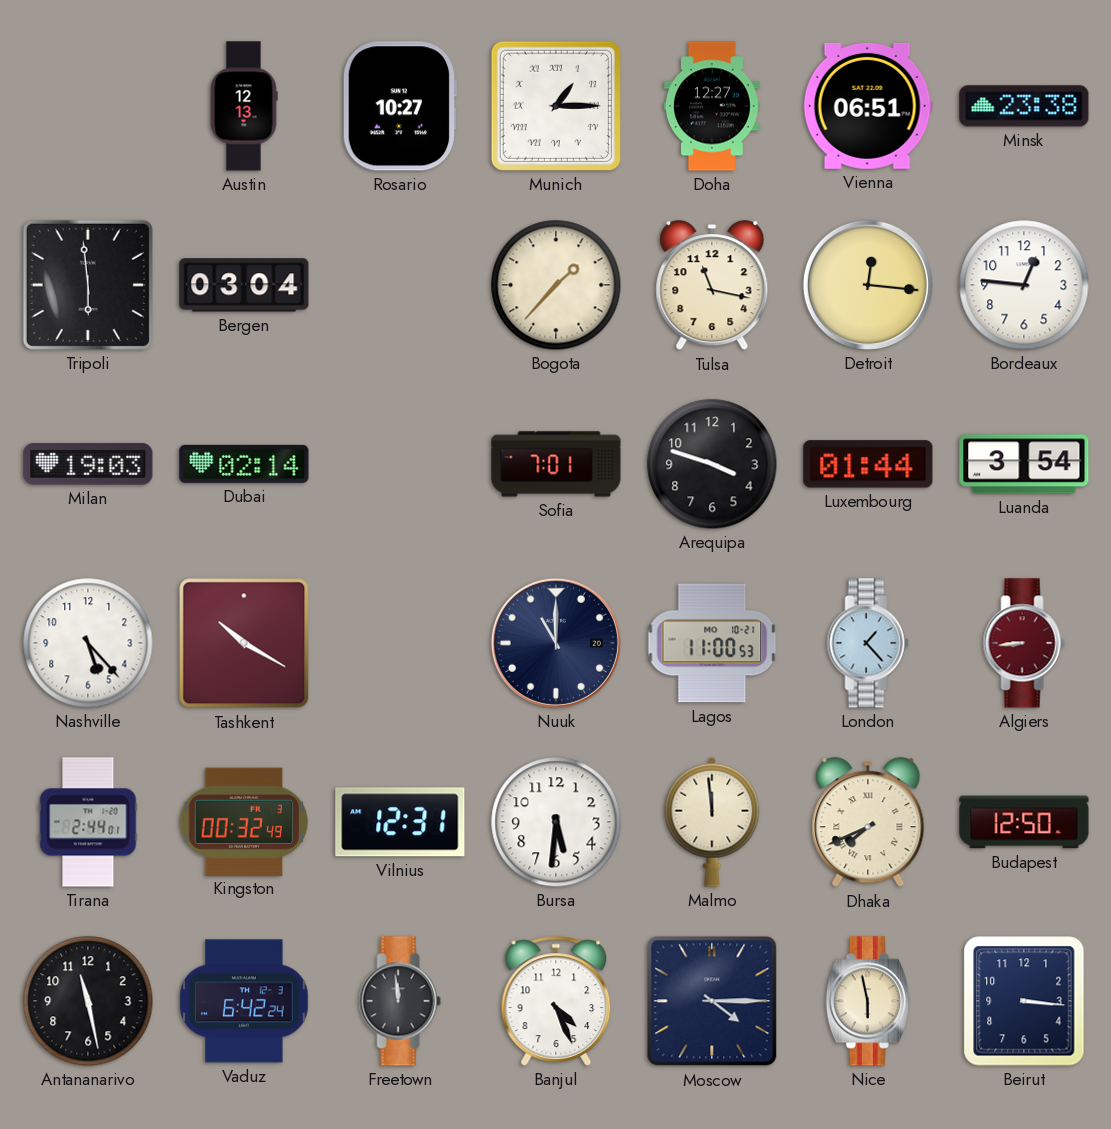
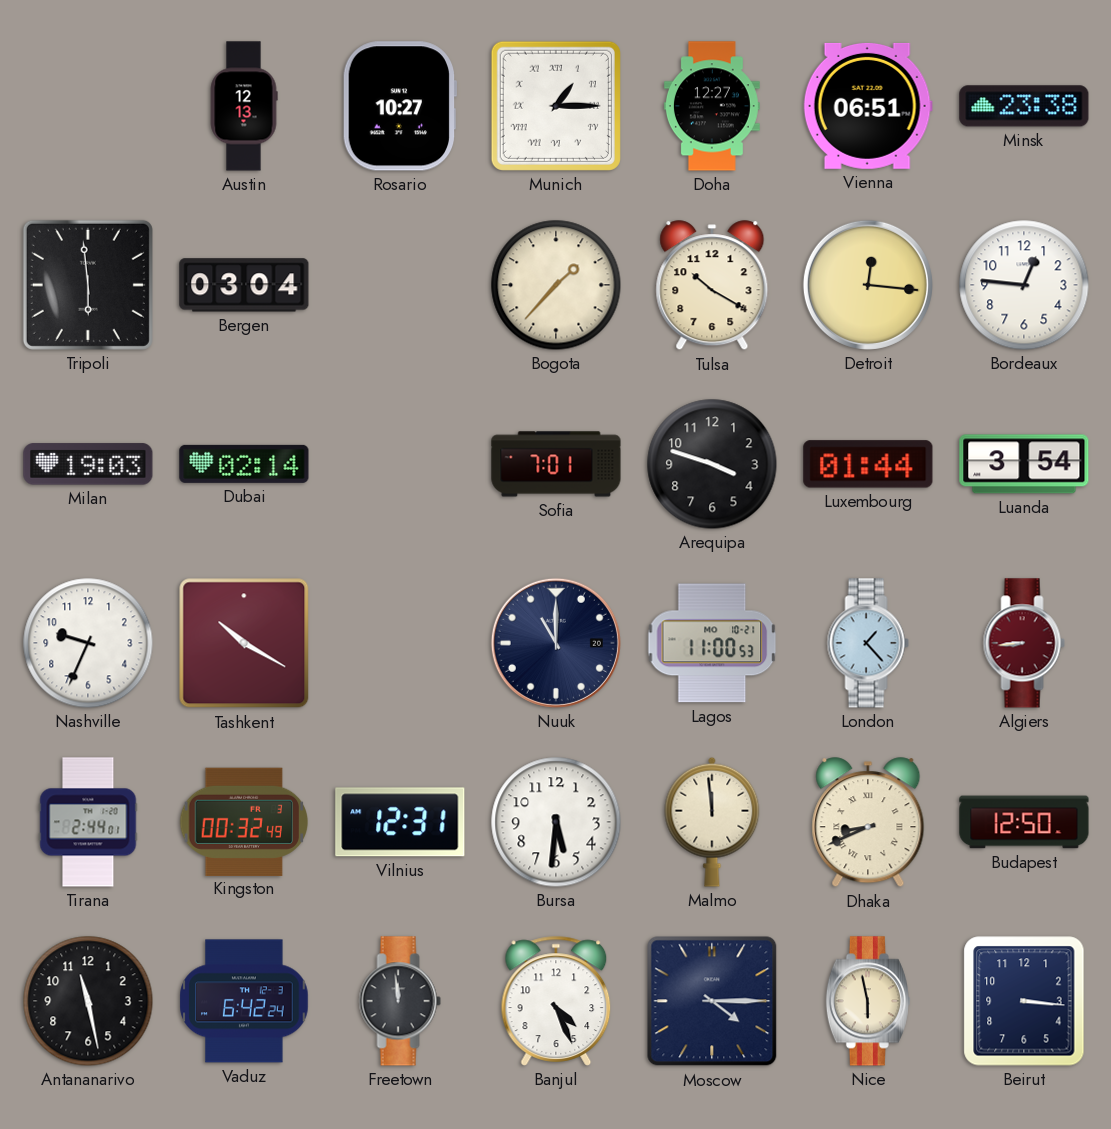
Tulsa: 11:17 -> 10:20 (712, 286)
Nashville: 5:23 -> 9:34 (88, 643)
Dhaka: 7:41 -> 8:41 (868, 823)
